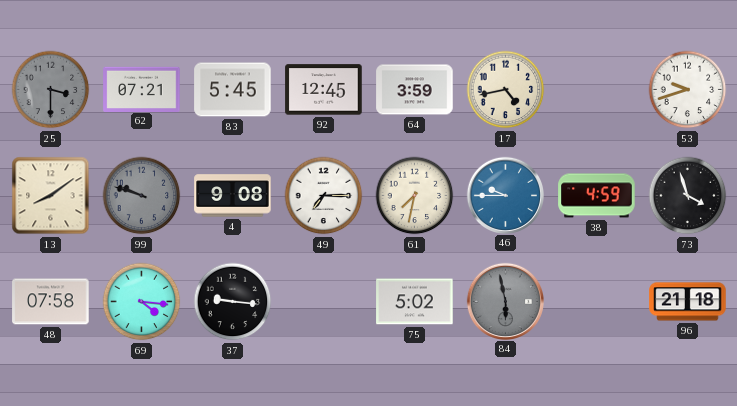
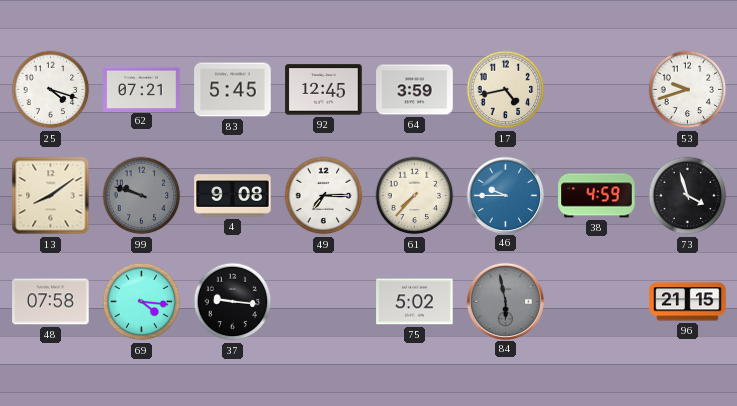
25: 3:30 -> 4:18 (51, 90)
25 dial: grey -> white (51, 90)
61: 7:32 -> 7:37 (415, 196)
96: 21:18 -> 21:15 (688, 302)
